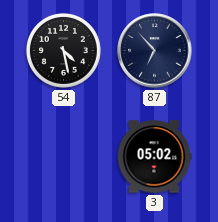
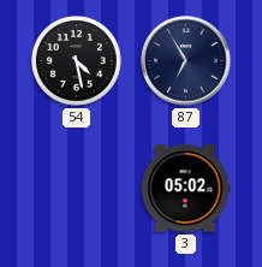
87: 6:53 -> 6:55 (186, 61)
